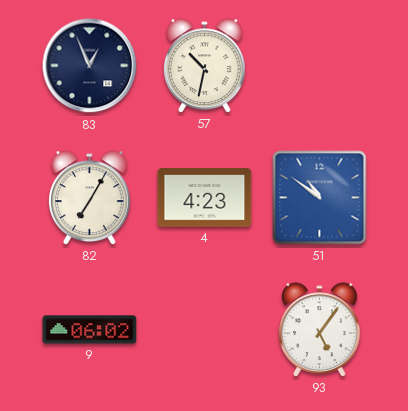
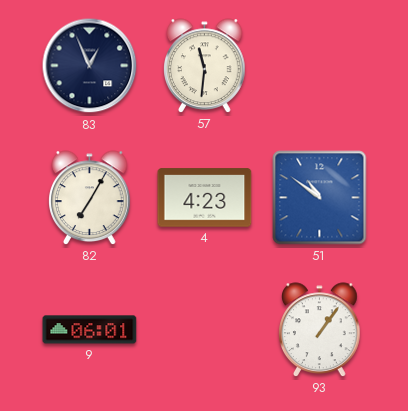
57: 10:32 -> 11:31 (205, 66)
9: 06:02 -> 06:01 (90, 330)
93: 5:06 -> 1:06 (320, 330)
